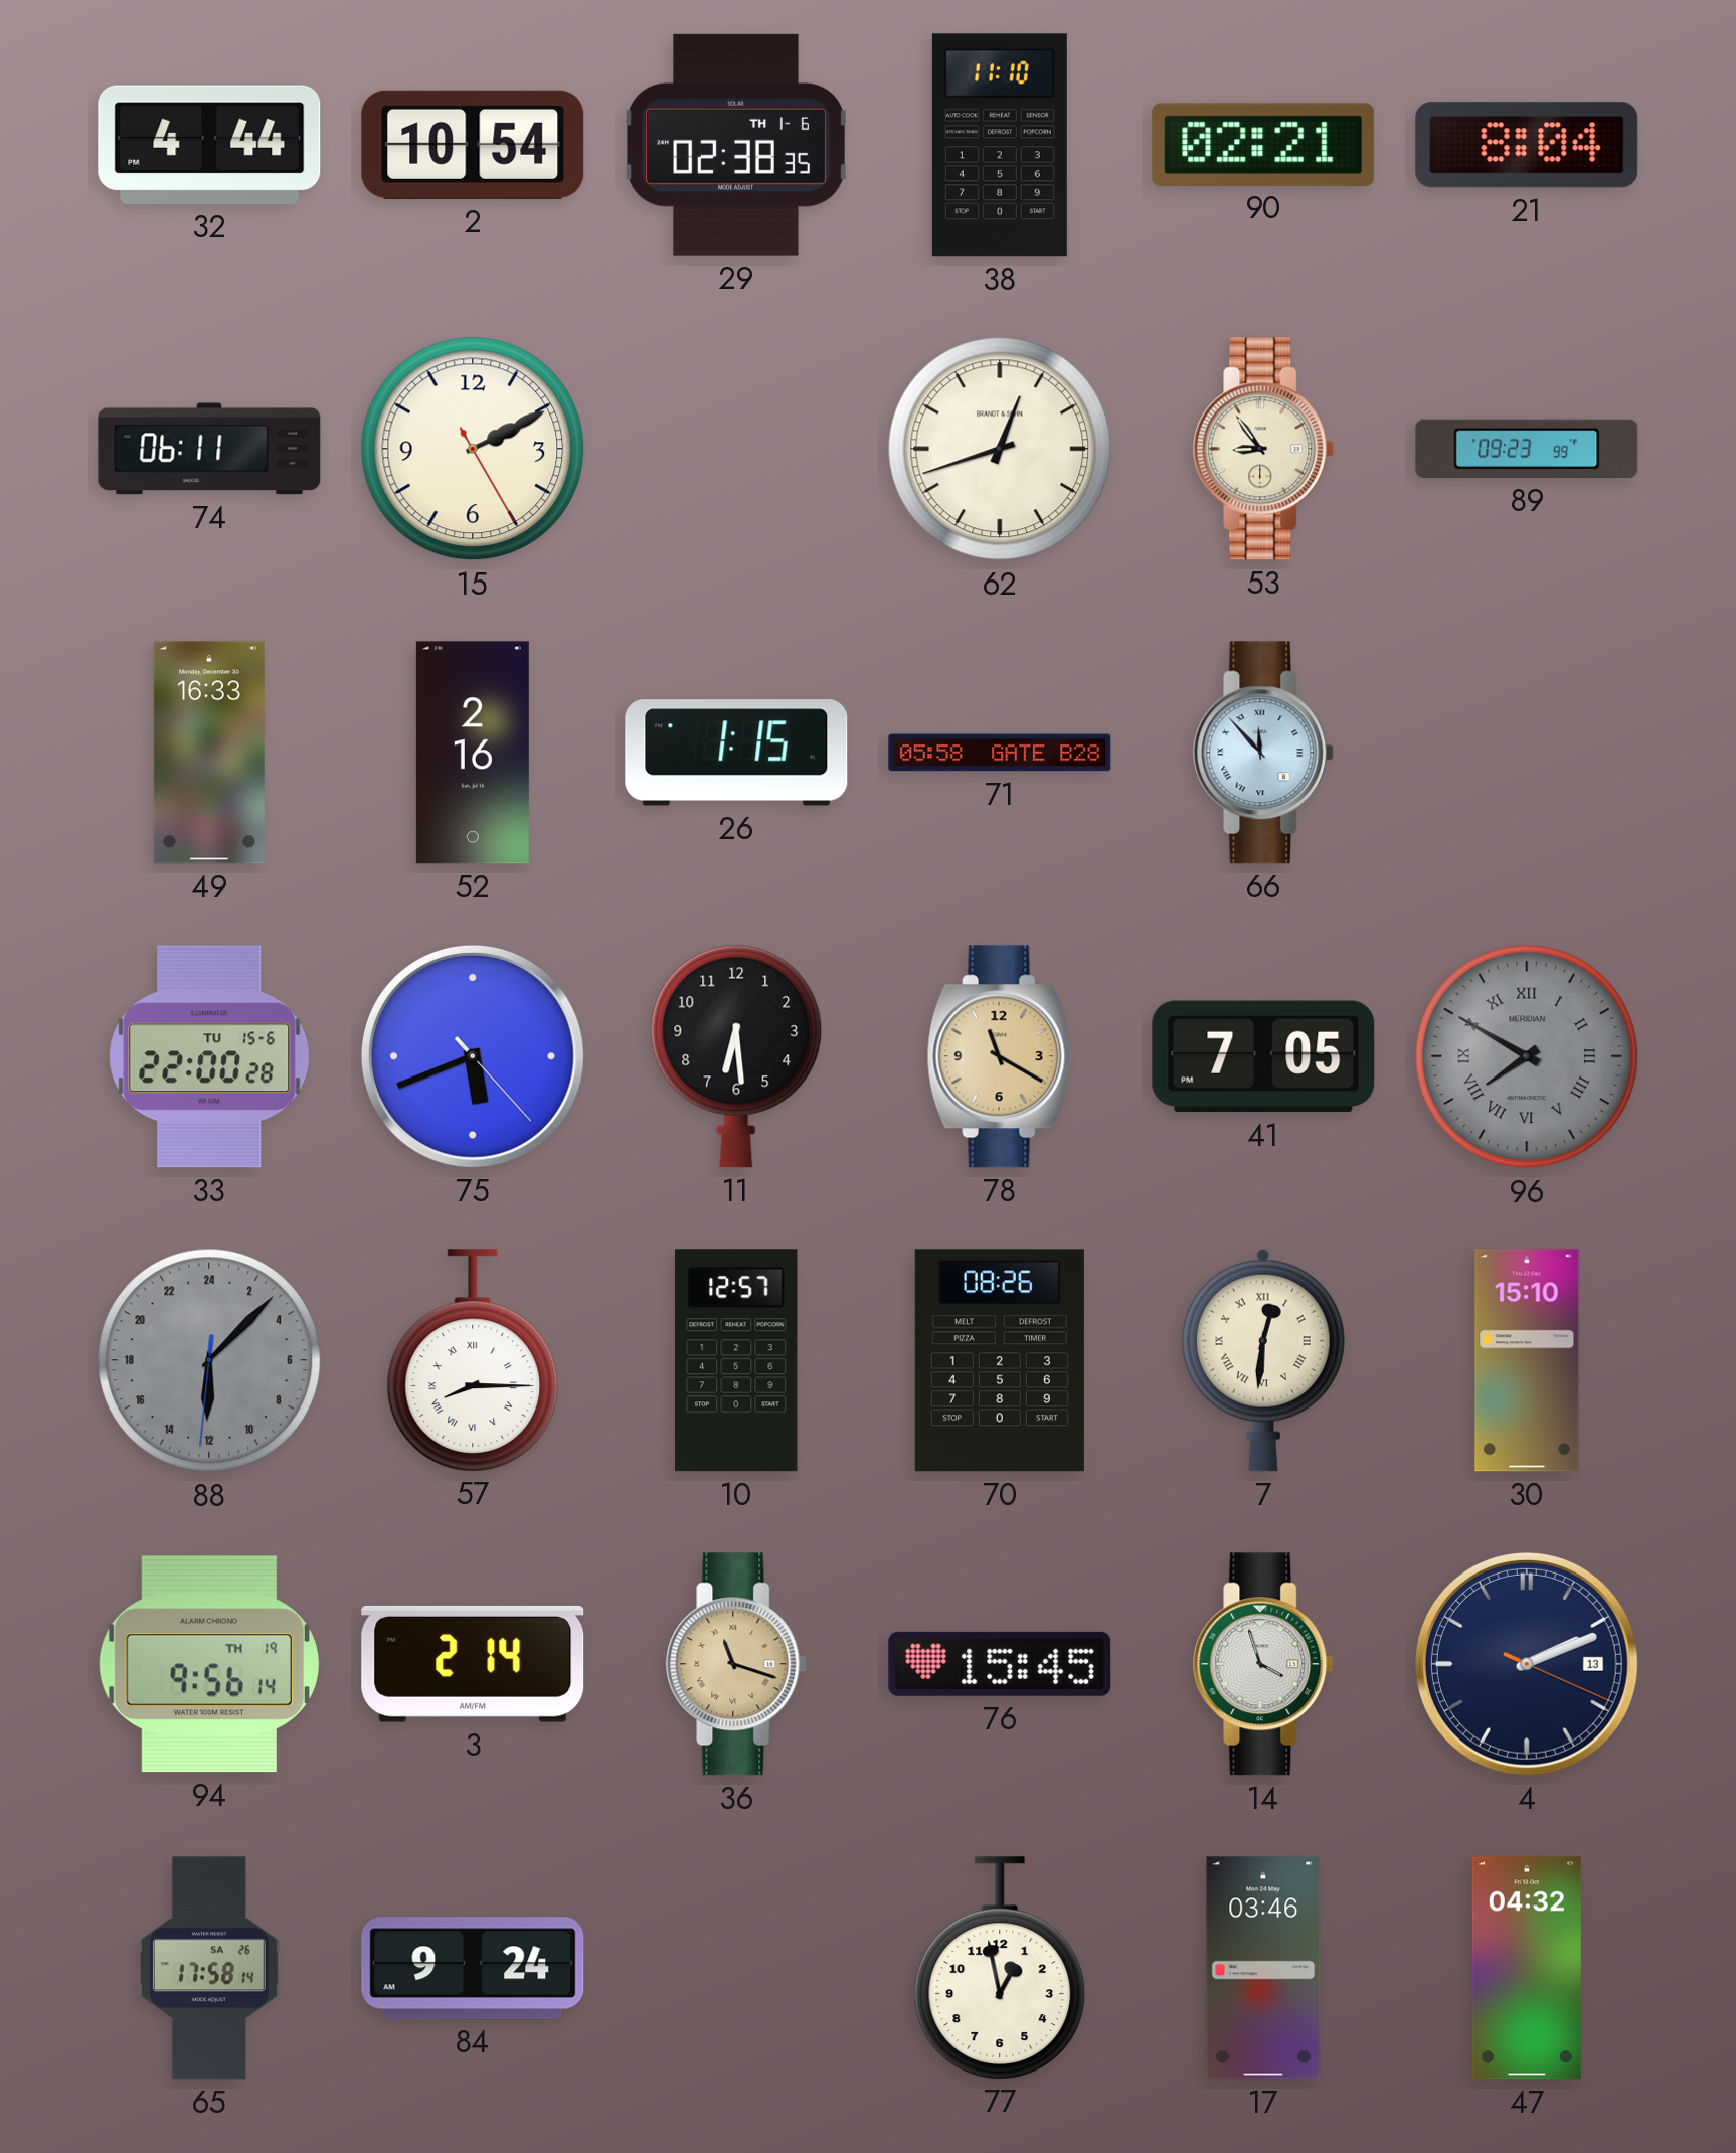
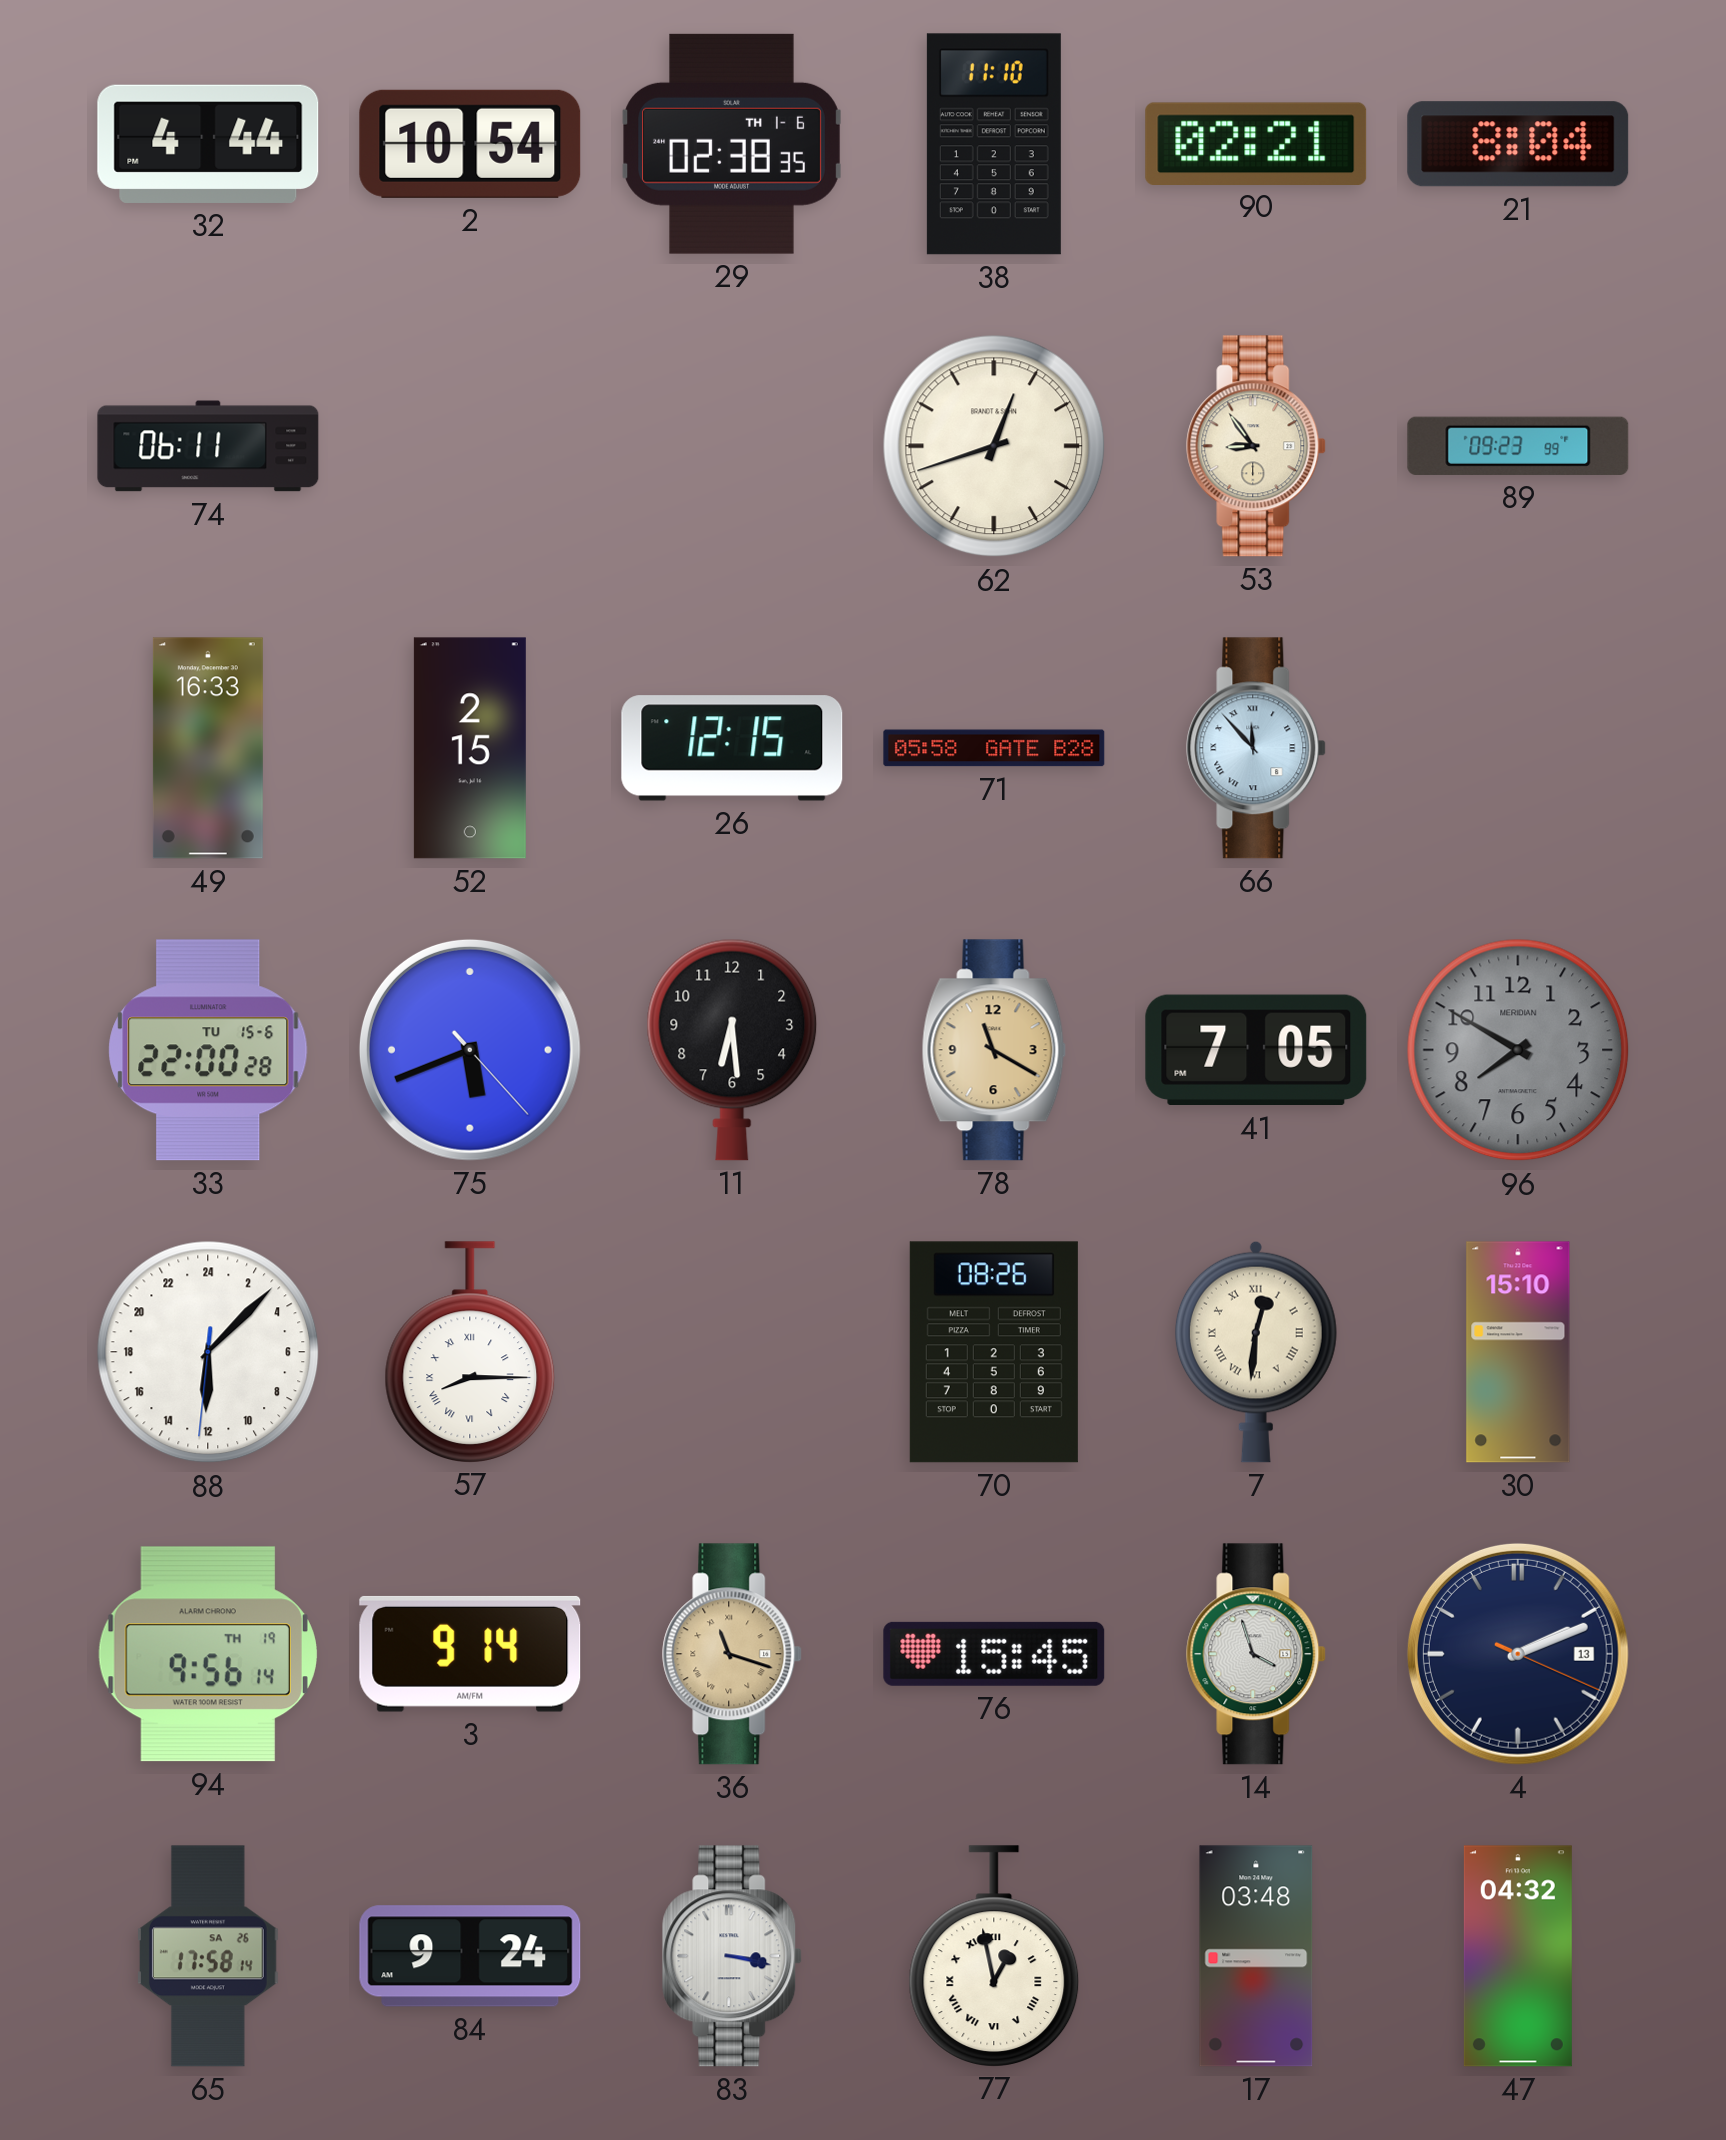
15: 2:10 -> none (473, 449)
52: 2:16 -> 2:15 (470, 748)
26: 1:15 -> 12:15 (732, 748)
96 numerals: Roman -> Arabic (1518, 1050)
88 dial: grey -> white (208, 1352)
10: 12:57 -> none (737, 1360)
3: 2:14 -> 9:14 (470, 1654)
83: none -> 3:17 (733, 1956)
77 numerals: Arabic -> Roman (994, 1956)
17: 03:46 -> 03:48 (1256, 1956)
